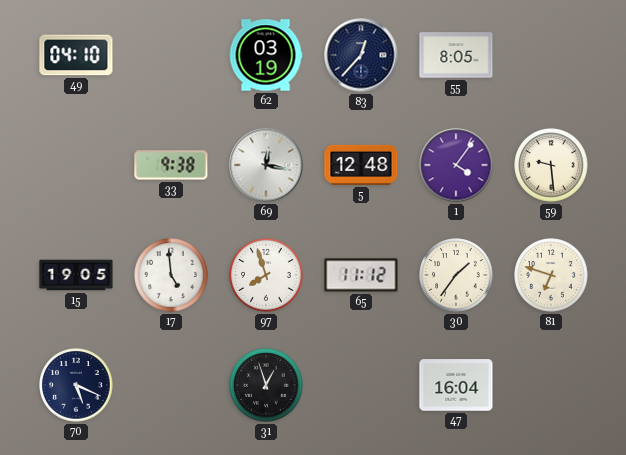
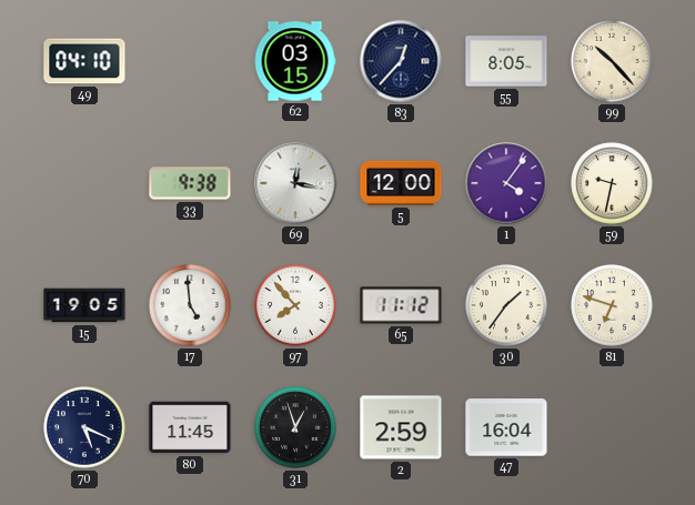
62: 03:19 -> 03:15 (295, 61)
99: none -> 10:23 (612, 61)
5: 12:48 -> 12:00 (401, 183)
59: 9:29 -> 9:32 (612, 183)
97: 7:57 -> 7:53 (295, 305)
80: none -> 11:45 (190, 427)
2: none -> 2:59 (401, 427)
